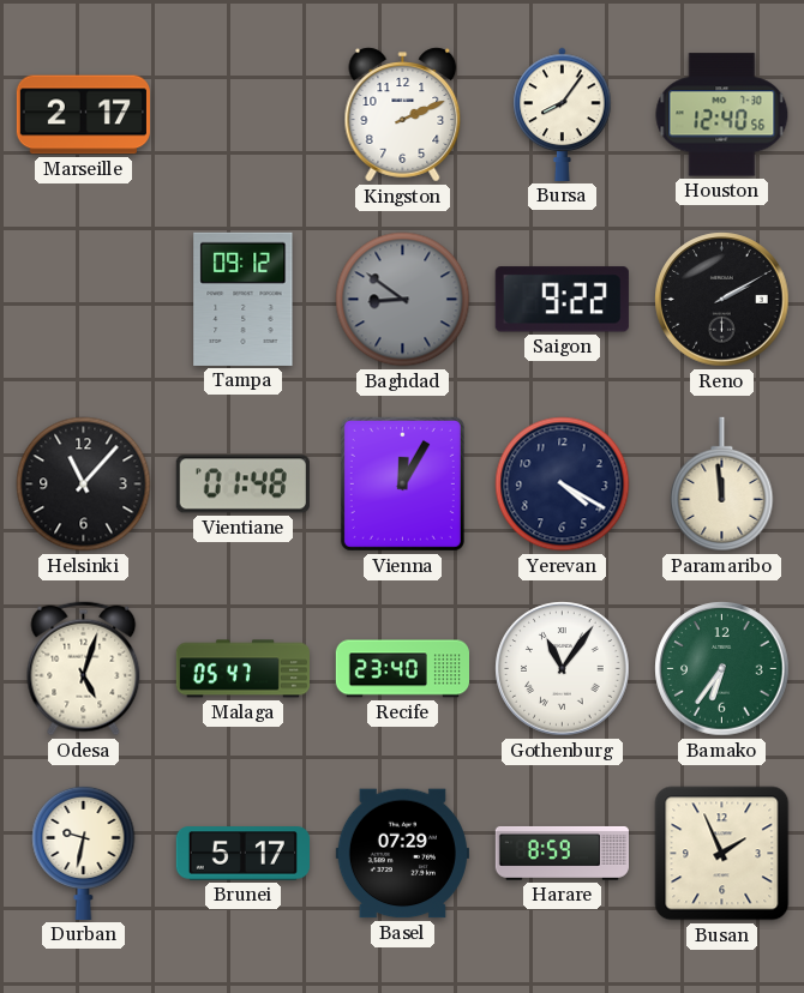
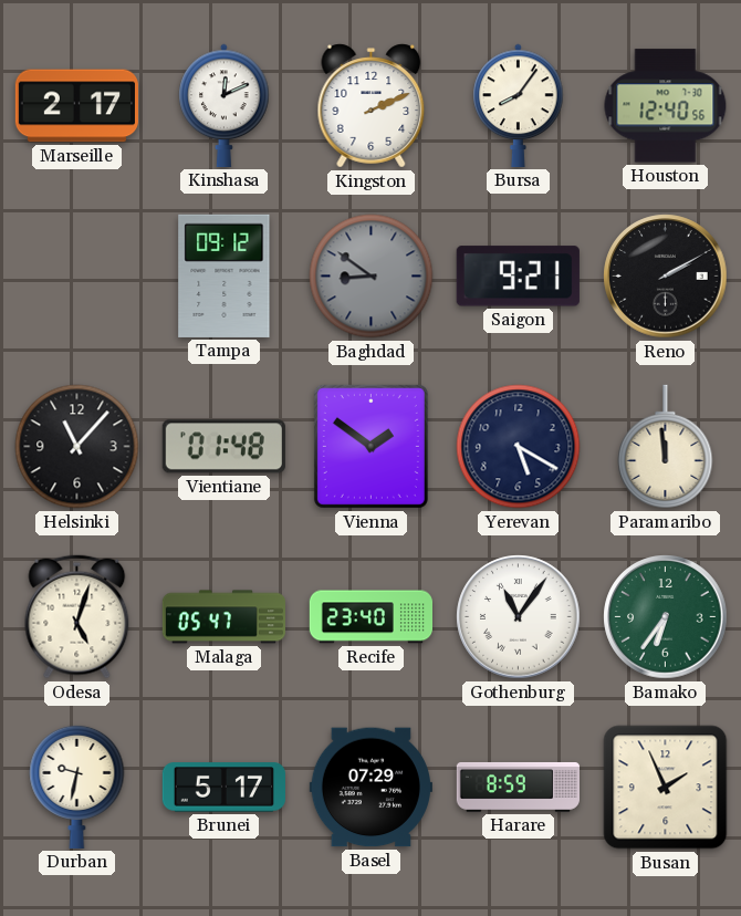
Kinshasa: none -> 12:11 (225, 105)
Saigon: 9:22 -> 9:21 (518, 277)
Vienna: 12:05 -> 1:51 (370, 446)
Yerevan: 4:20 -> 5:20 (519, 447)
